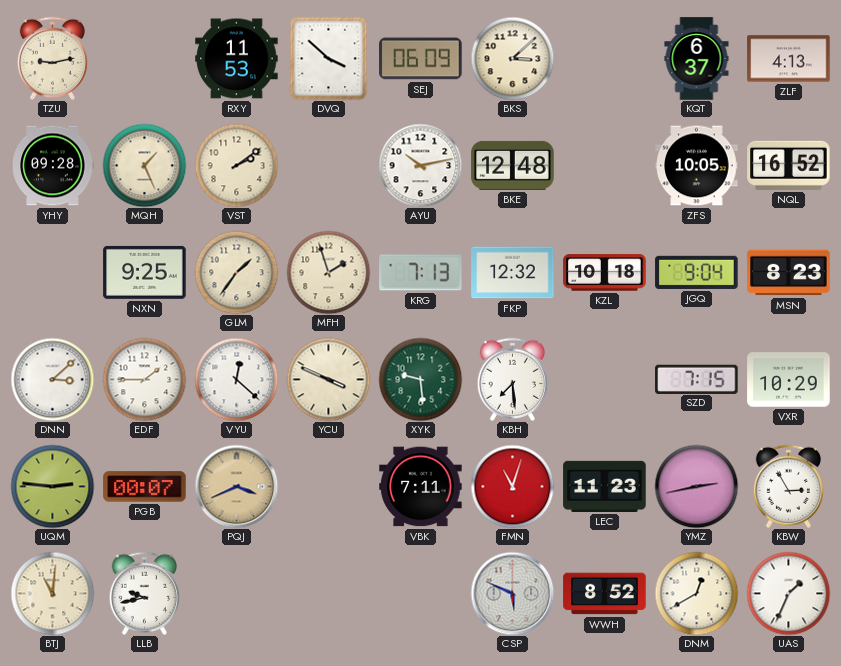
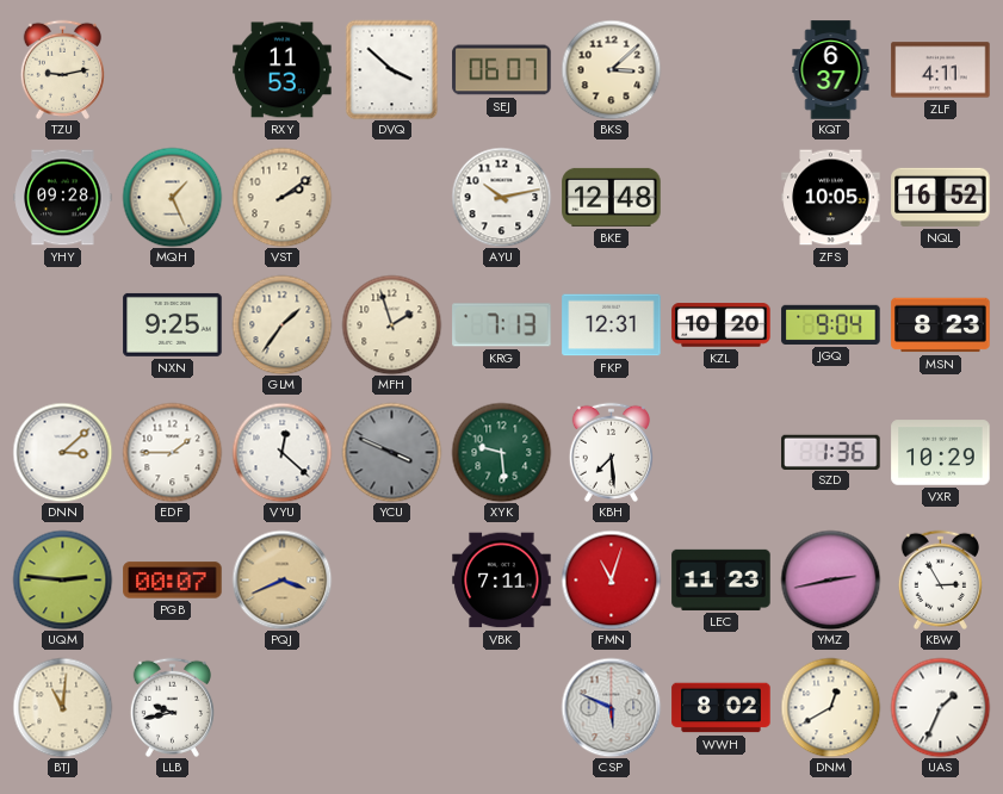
SEJ: 06:09 -> 06:07 (502, 70)
ZLF: 4:13 -> 4:11 (941, 70)
FKP: 12:32 -> 12:31 (612, 325)
KZL: 10:18 -> 10:20 (722, 325)
YCU dial: cream -> grey (391, 452)
SZD: 7:15 -> 1:36 (831, 452)
WWH: 8:52 -> 8:02 (722, 708)
